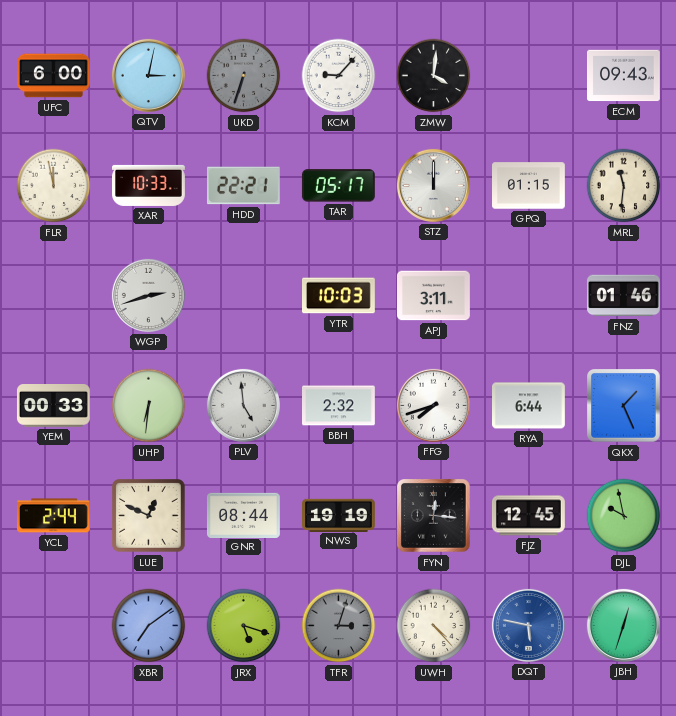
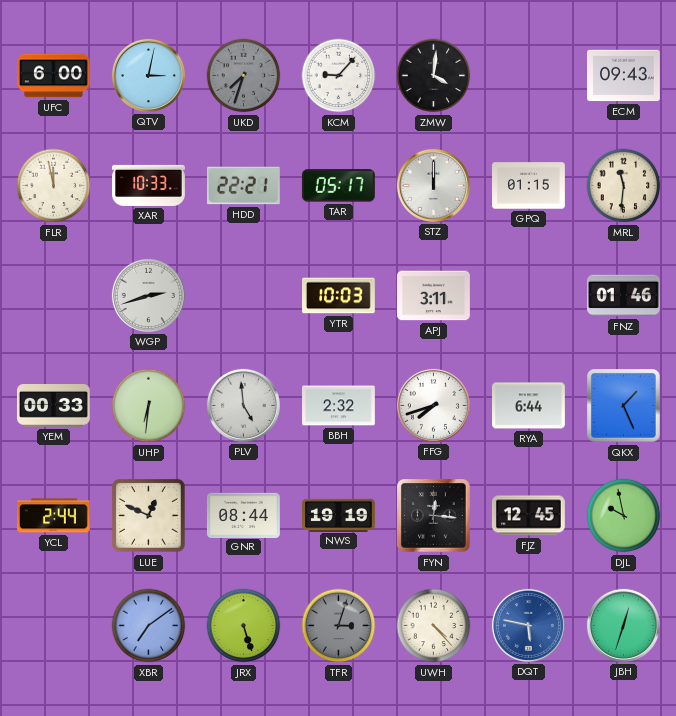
UKD: 6:33 -> 7:33 (244, 76)
JRX: 5:18 -> 5:27 (244, 626)
